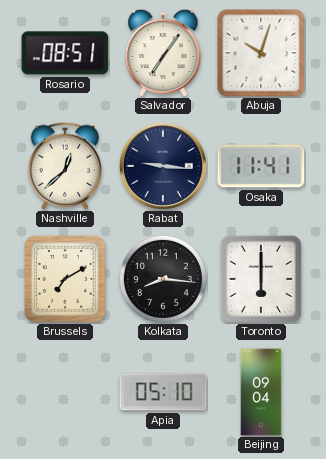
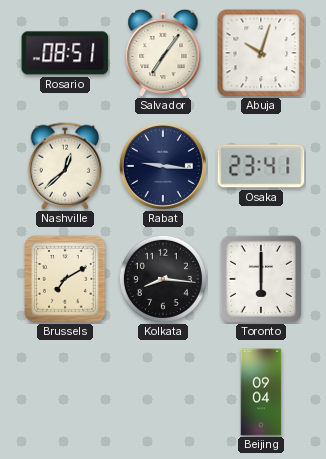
Osaka: 11:41 -> 23:41 (261, 166)
Apia: 05:10 -> none (163, 392)
